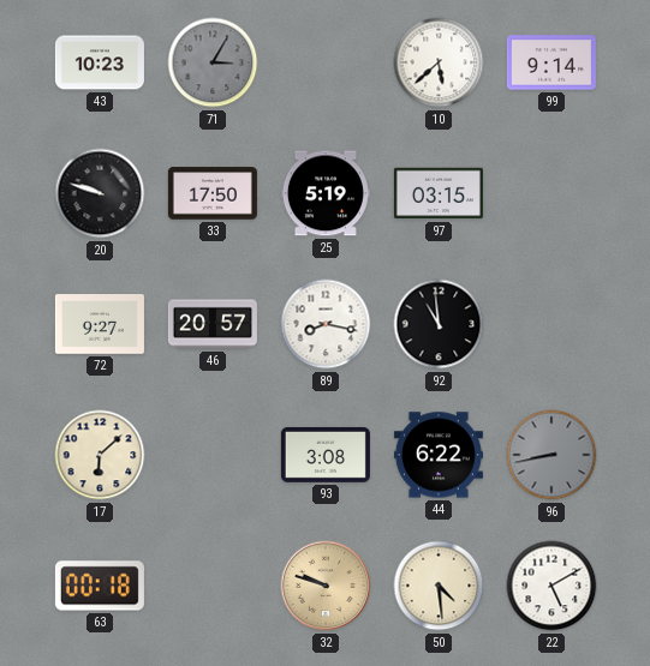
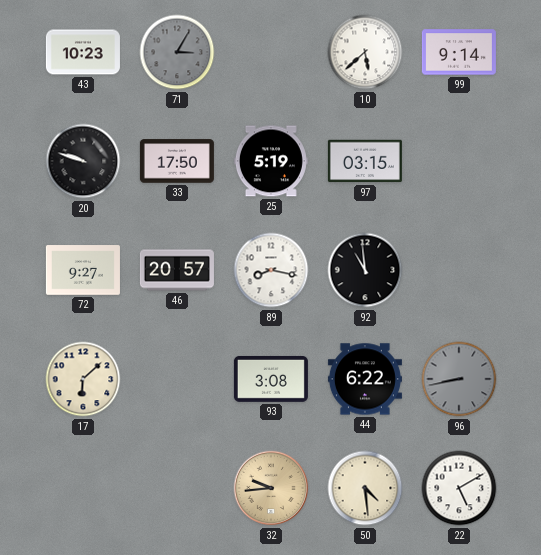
63: 00:18 -> none (100, 586)
32: 9:48 -> 9:44 (271, 488)
